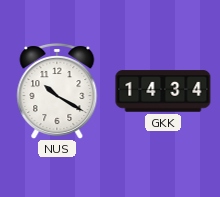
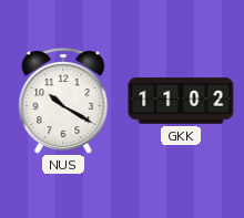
GKK: 14:34 -> 11:02 (181, 101)
